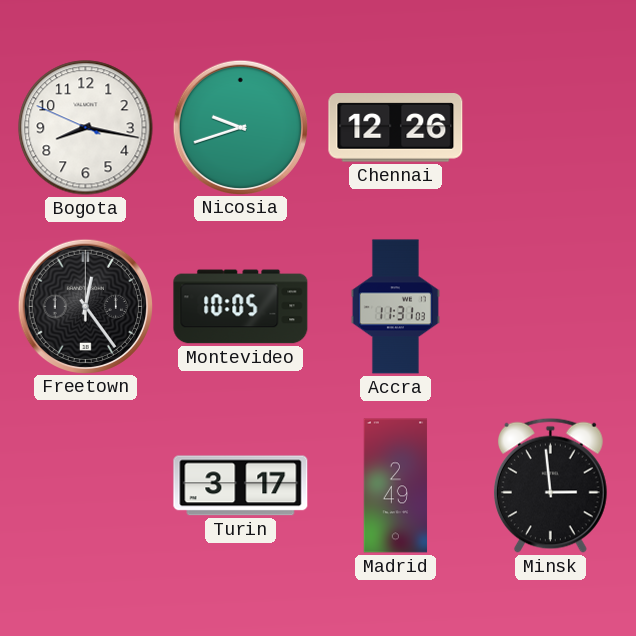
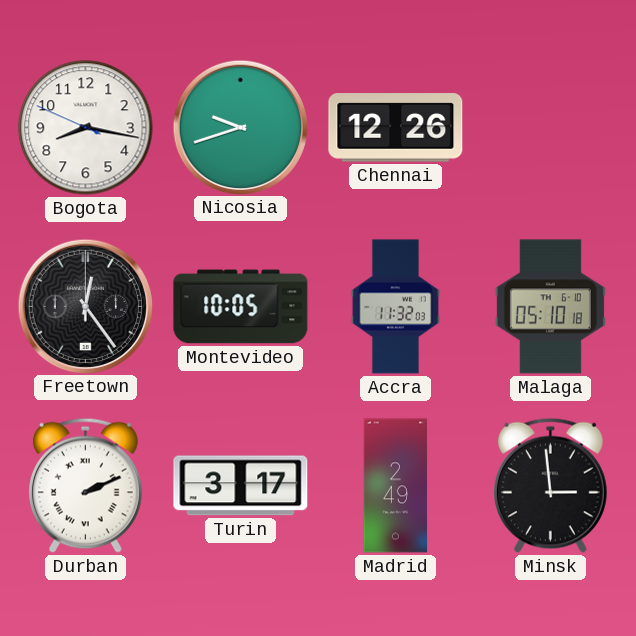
Accra: 11:31 -> 11:32 (395, 307)
Malaga: none -> 05:10 (550, 307)
Durban: none -> 2:11 (85, 485)
